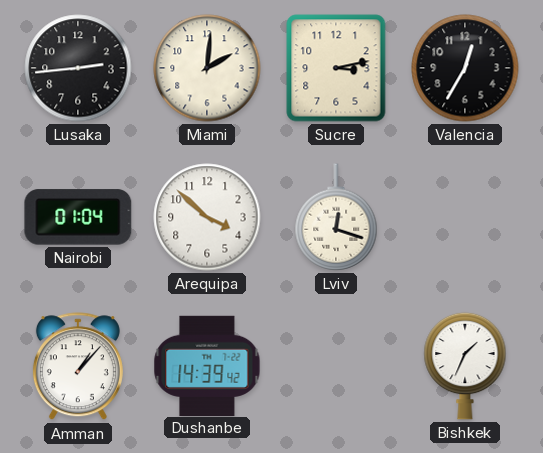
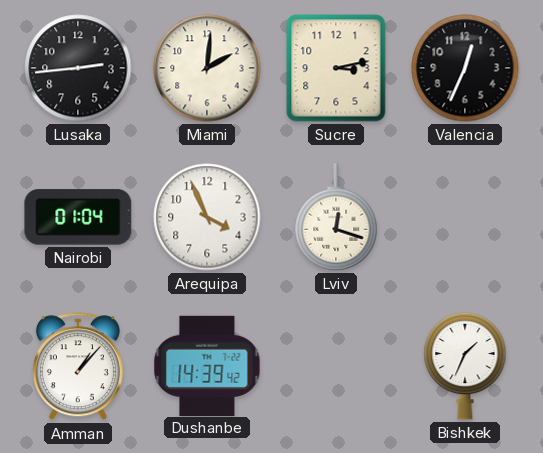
Valencia: 12:35 -> 12:34 (465, 68)
Arequipa: 3:52 -> 3:56 (207, 217)
